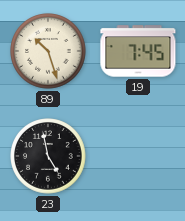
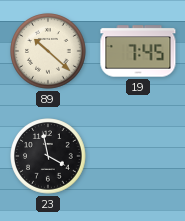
89: 10:27 -> 10:22 (48, 51)
23: 4:58 -> 3:58 (48, 156)
